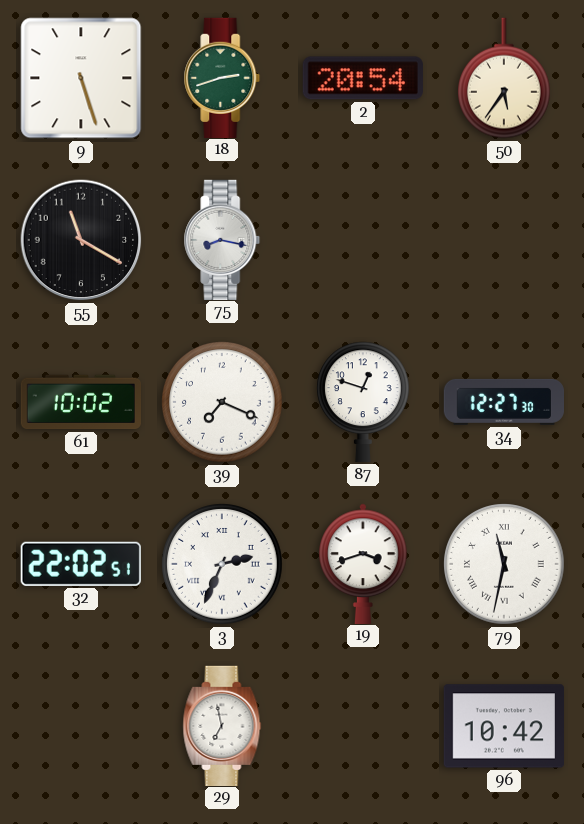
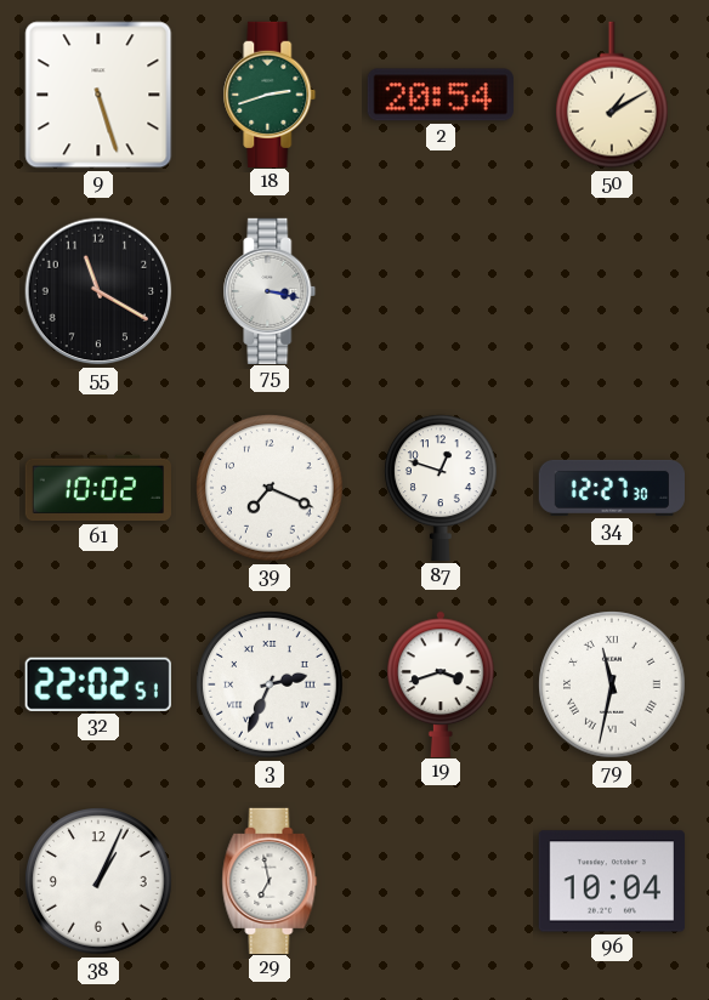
50: 5:36 -> 1:10 (613, 95)
75: 8:17 -> 3:17 (270, 290)
38: none -> 1:04 (98, 881)
96: 10:42 -> 10:04 (612, 881)
